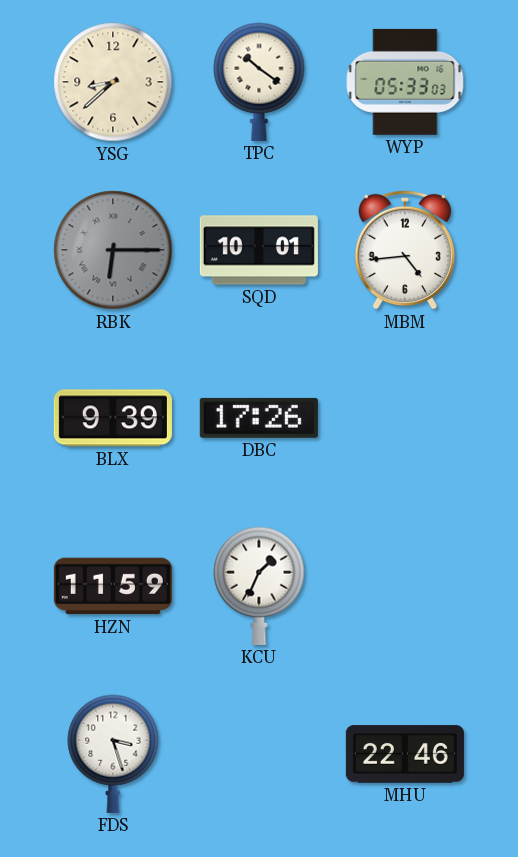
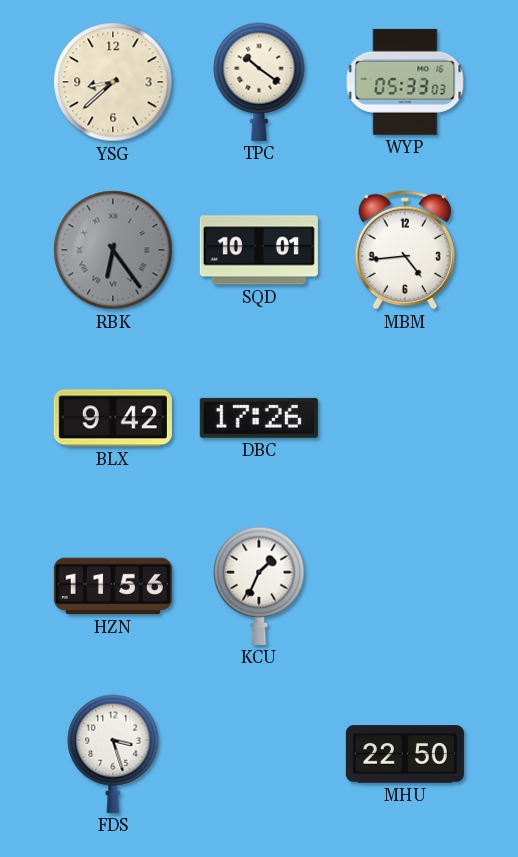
RBK: 6:15 -> 6:24 (113, 250)
BLX: 9:39 -> 9:42 (113, 418)
HZN: 11:59 -> 11:56 (113, 586)
MHU: 22:46 -> 22:50 (405, 754)
